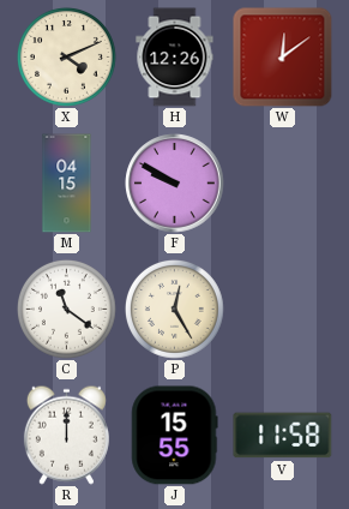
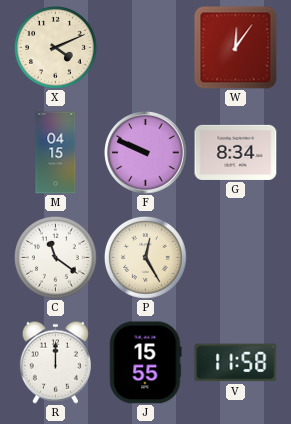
H: 12:26 -> none (175, 58)
W: 12:09 -> 12:06 (236, 48)
F: 9:50 -> 9:49 (146, 153)
G: none -> 8:34 (236, 152)
